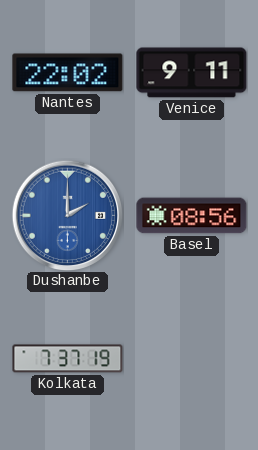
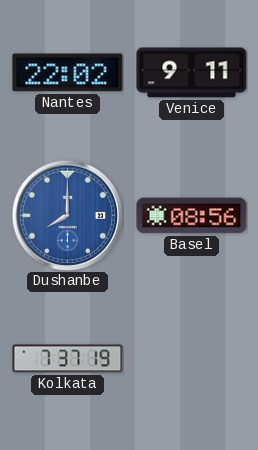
Dushanbe: 2:00 -> 8:00 (67, 215)
